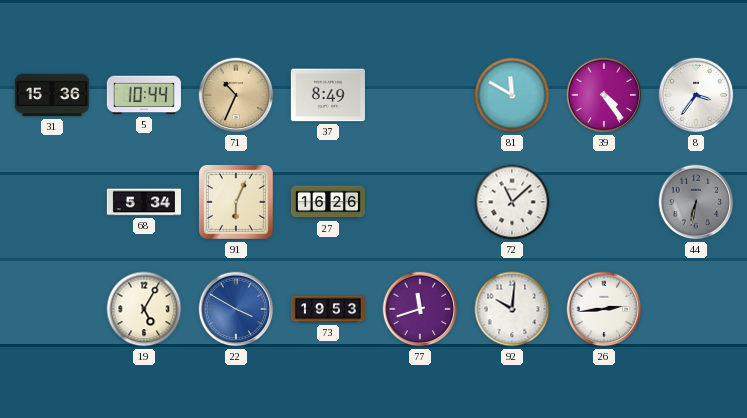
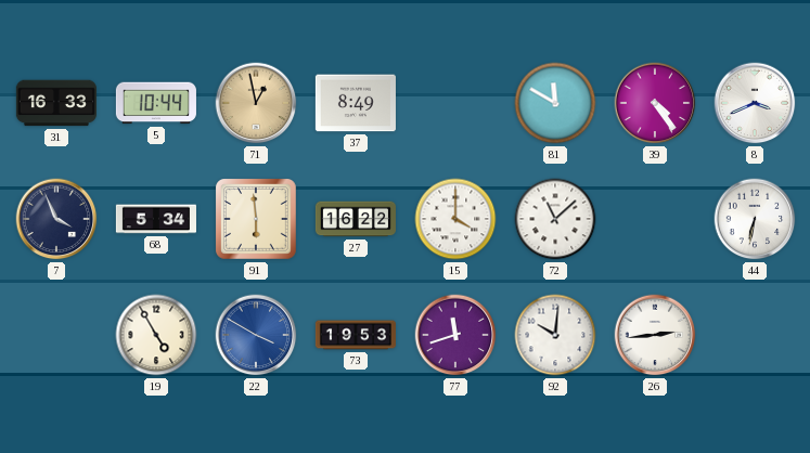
31: 15:36 -> 16:33 (56, 103)
71: 10:34 -> 12:58 (256, 103)
8: 3:36 -> 3:41 (755, 103)
7: none -> 3:56 (56, 219)
91: 6:04 -> 5:59 (257, 220)
27: 16:26 -> 16:22 (356, 219)
15: none -> 4:00 (455, 219)
44 dial: grey -> white (755, 219)
19: 5:05 -> 4:55 (156, 335)
